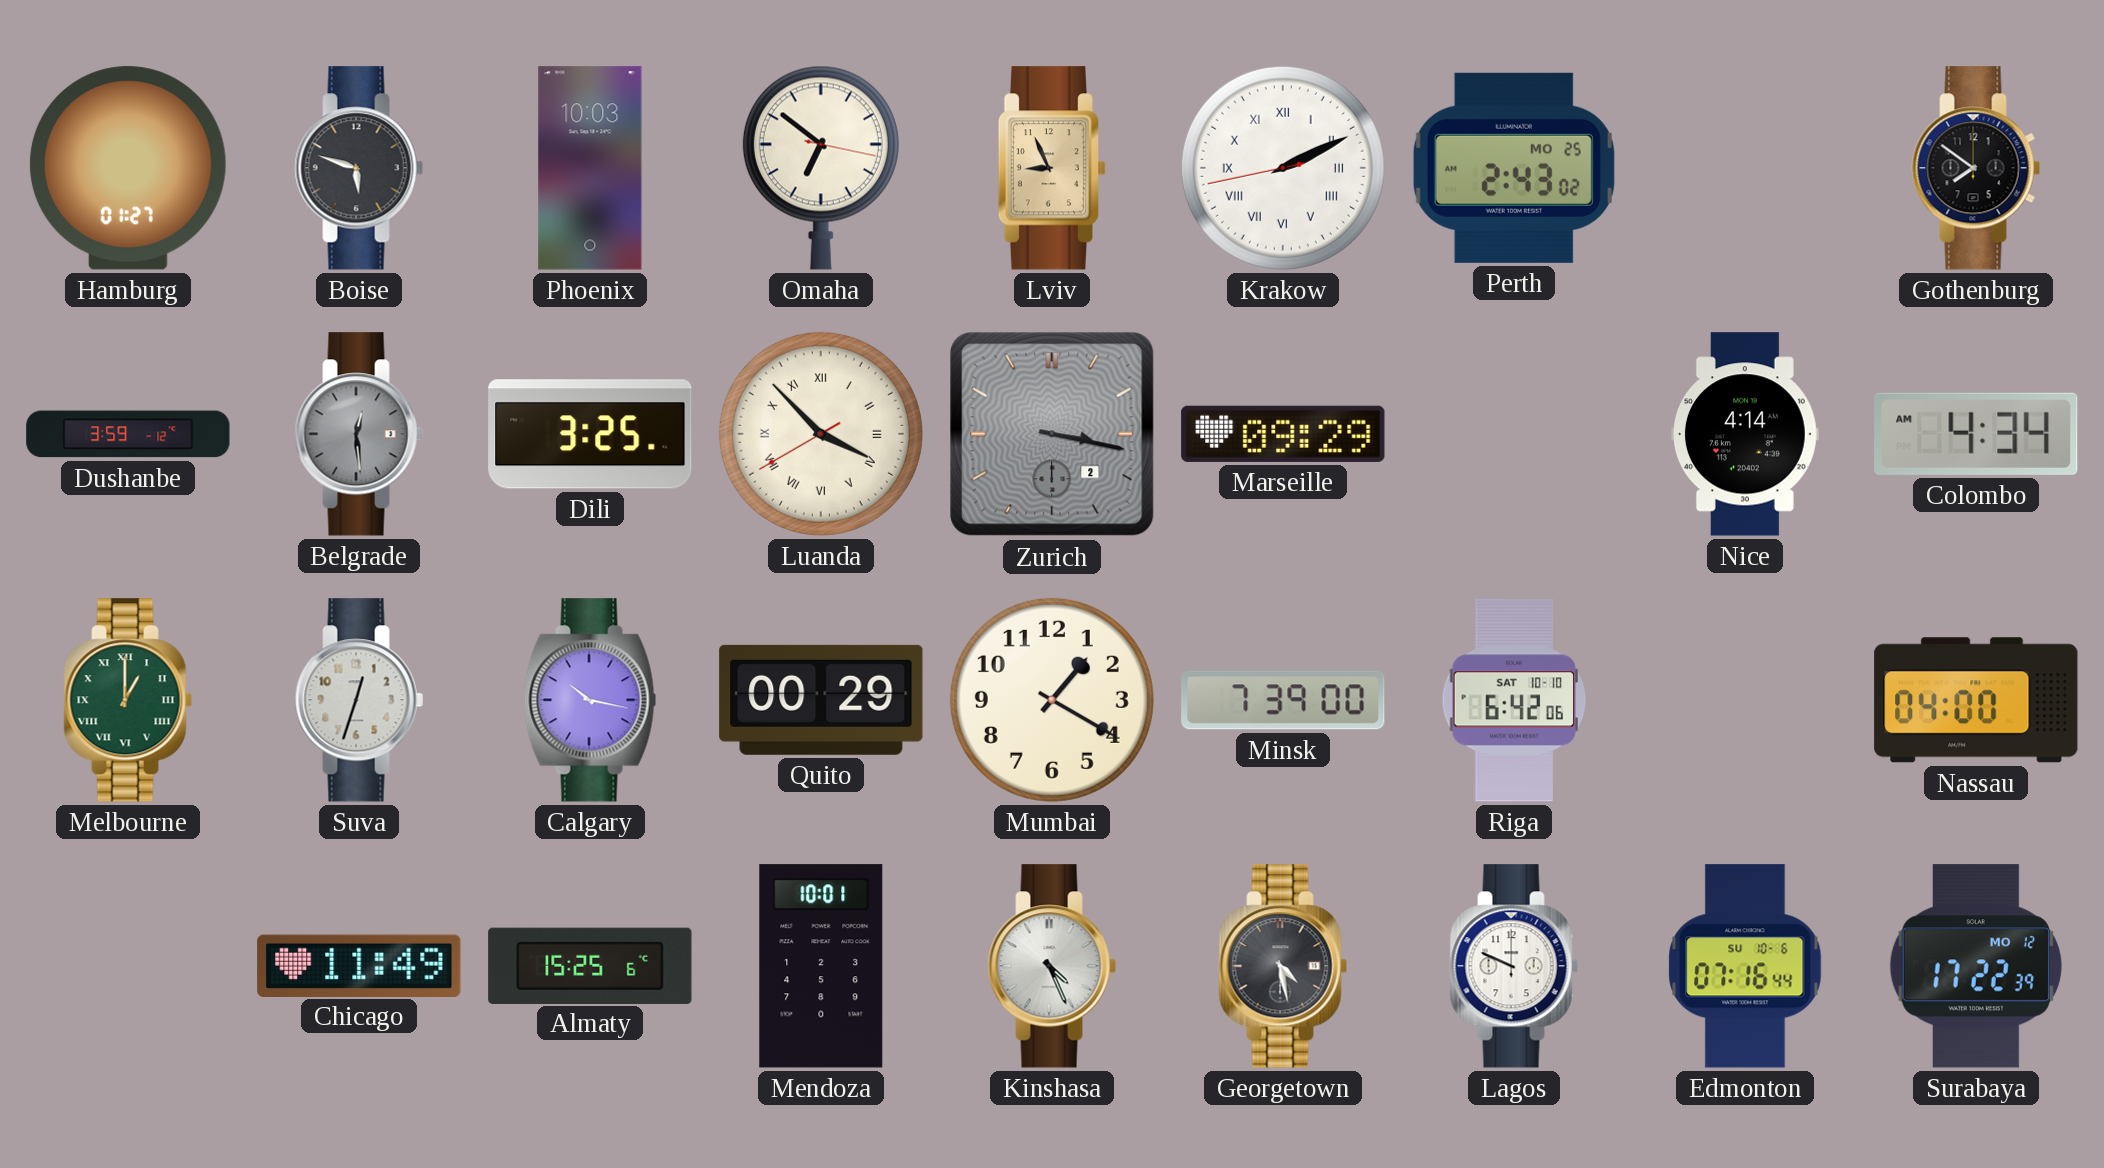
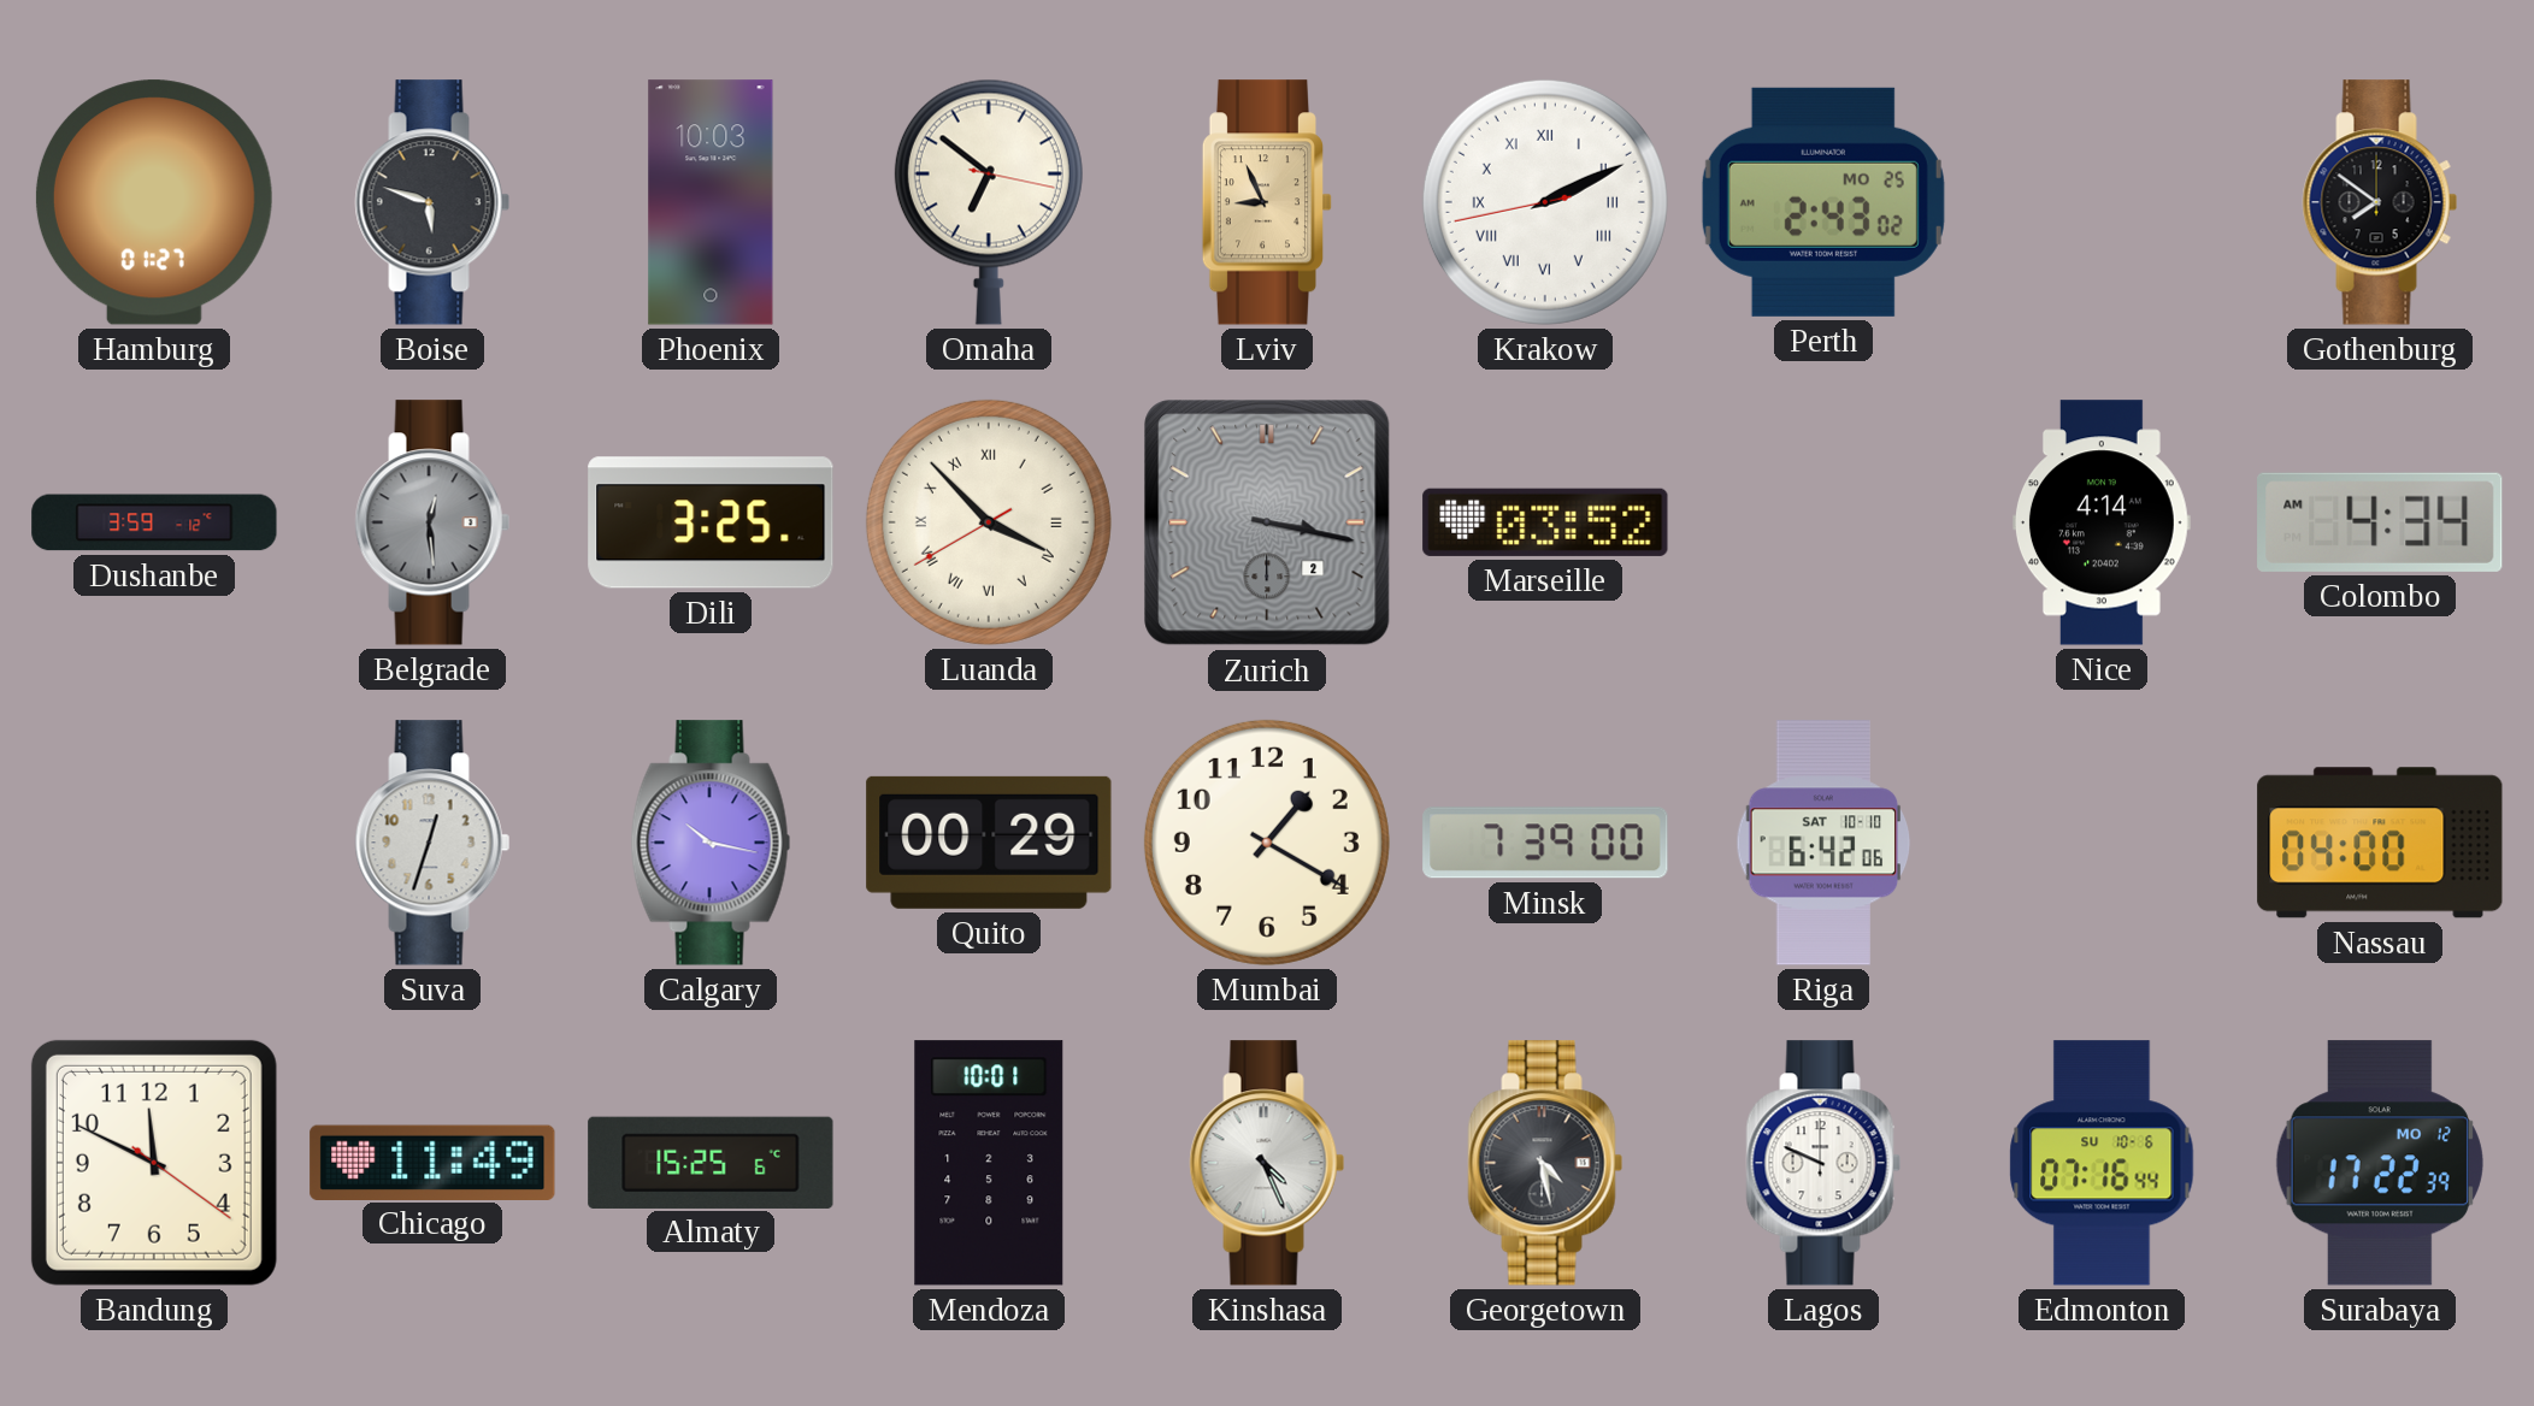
Marseille: 09:29 -> 03:52 (1545, 522)
Melbourne: 1:00 -> none (128, 700)
Bandung: none -> 11:49 (154, 1163)
